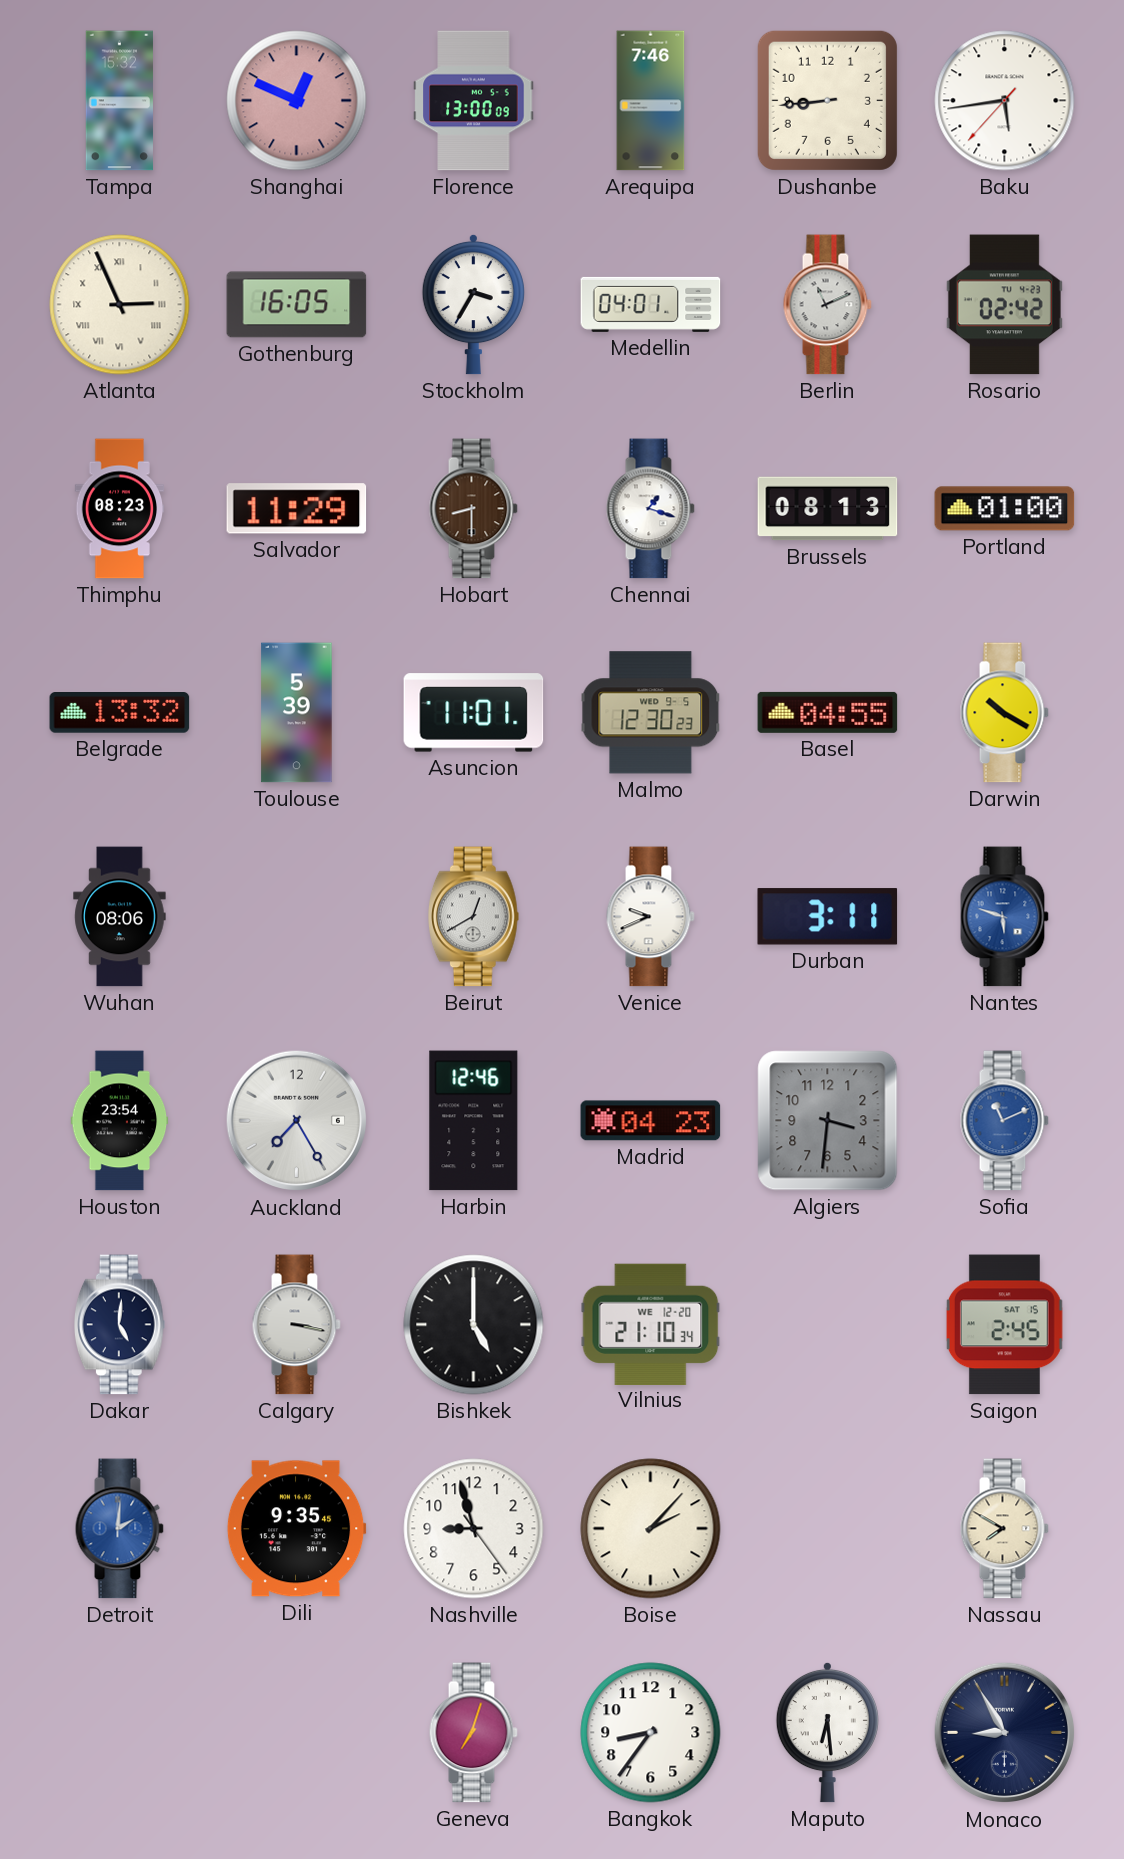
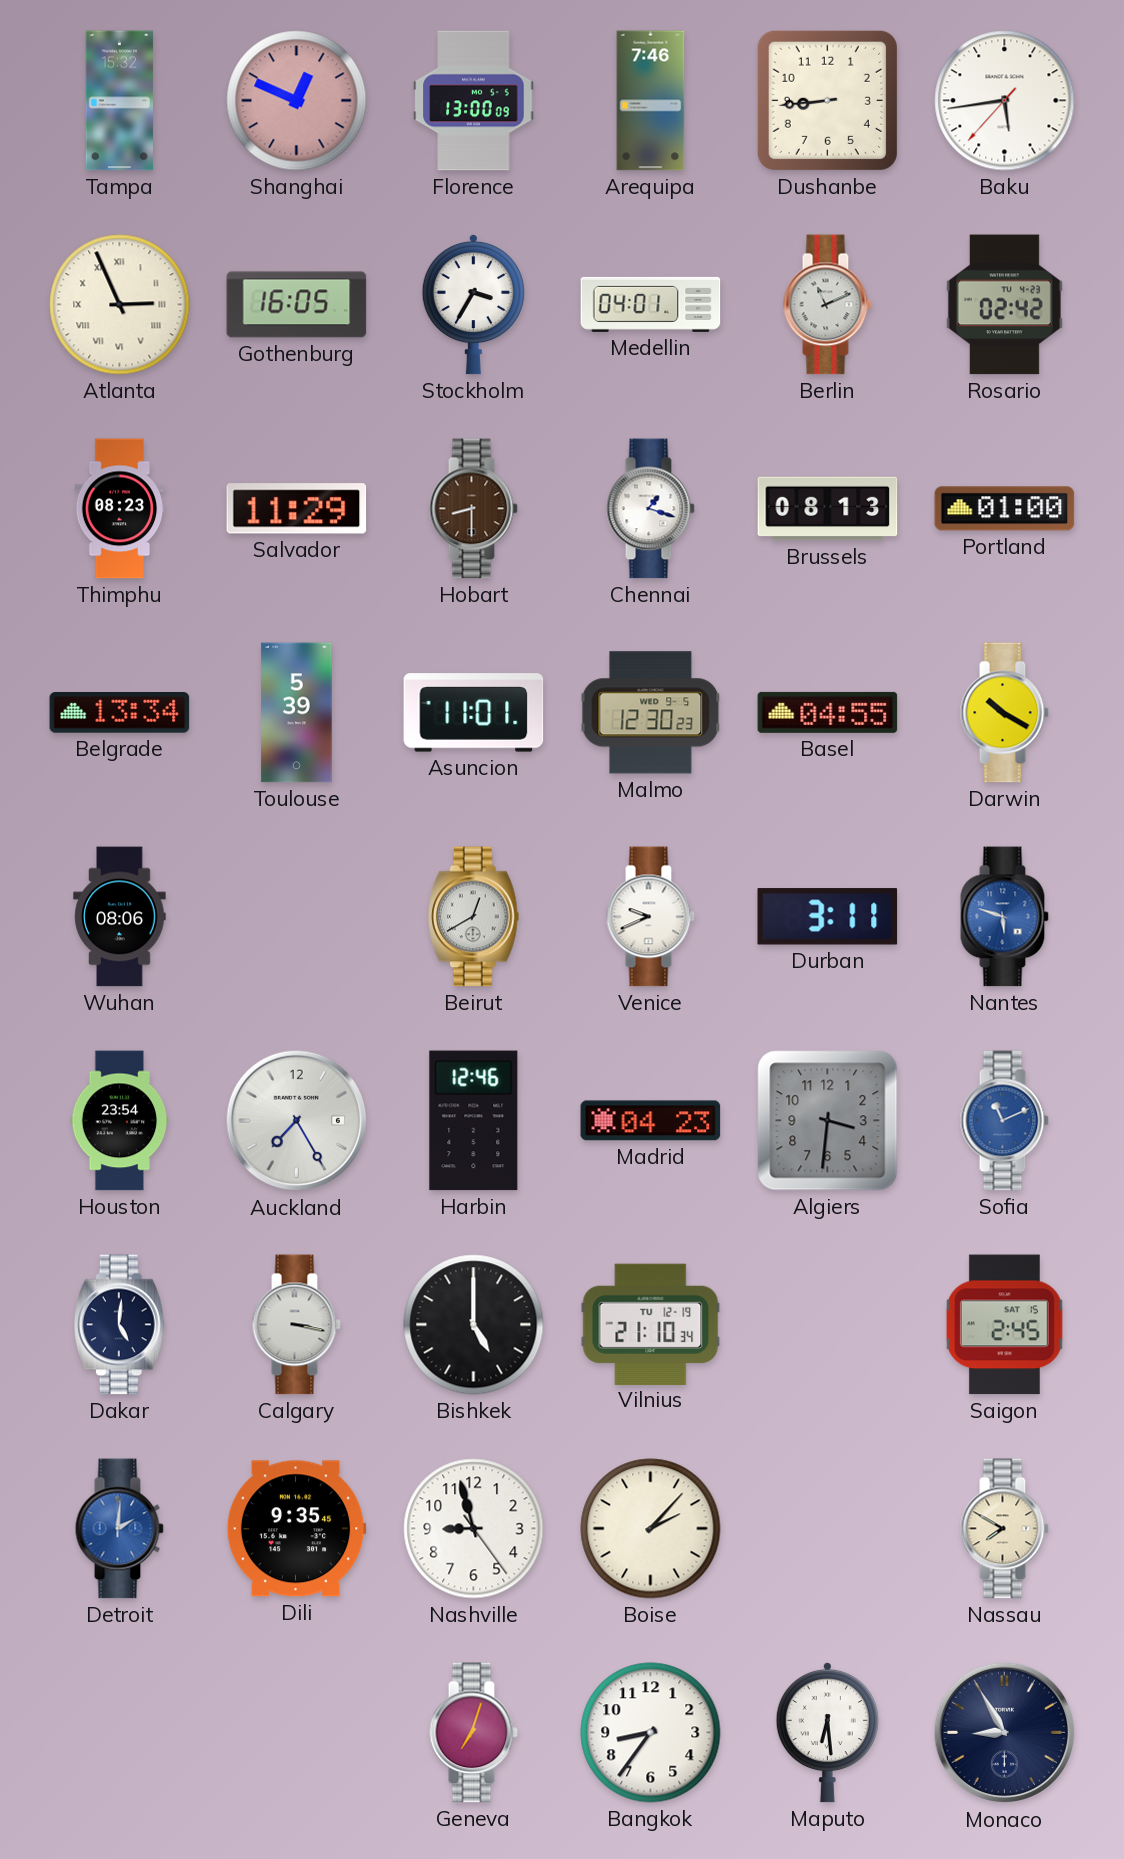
Belgrade: 13:32 -> 13:34 (120, 713)
Vilnius date: WE 12-20 -> TU 12-19 (651, 1324)
